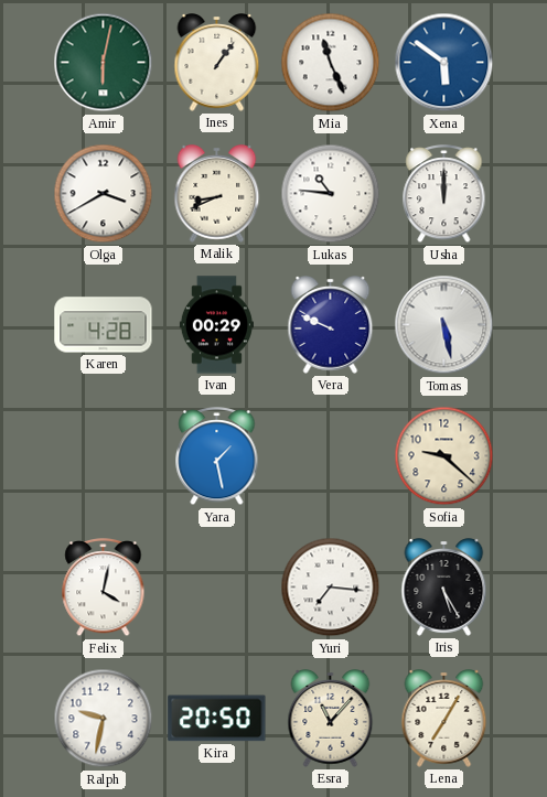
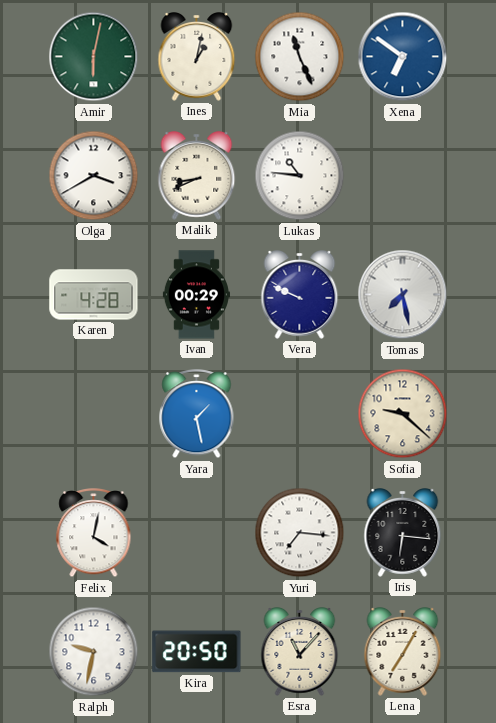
Ines: 1:06 -> 1:02 (197, 57)
Xena: 5:51 -> 6:51 (403, 57)
Usha: 12:00 -> none (444, 195)
Tomas: 5:28 -> 7:28 (403, 295)
Iris: 5:25 -> 6:16 (403, 533)
